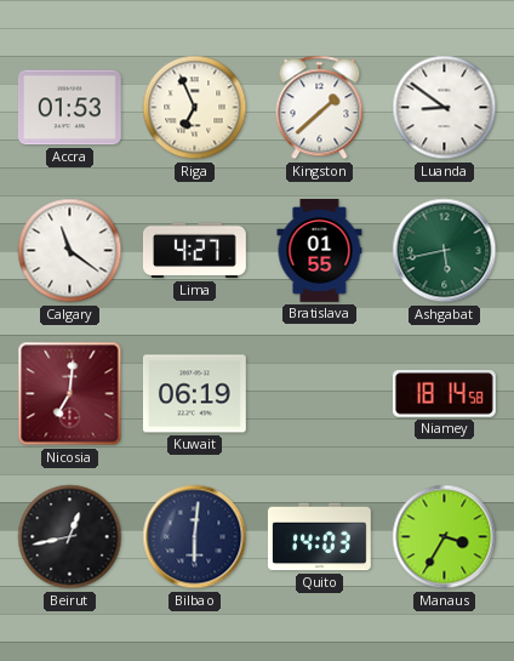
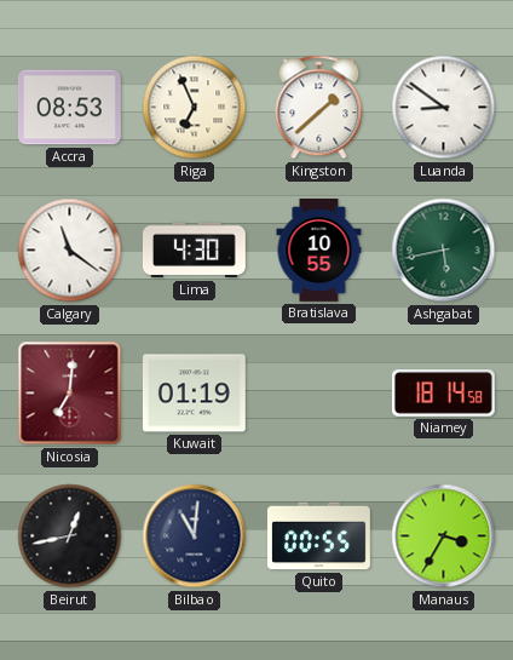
Accra: 01:53 -> 08:53 (69, 108)
Lima: 4:27 -> 4:30 (194, 251)
Bratislava: 01:55 -> 10:55 (319, 251)
Kuwait: 06:19 -> 01:19 (194, 394)
Bilbao: 6:01 -> 11:01 (195, 536)
Quito: 14:03 -> 00:55 (318, 536)
